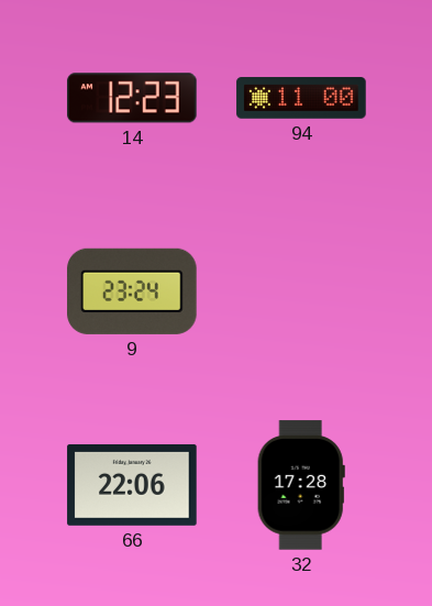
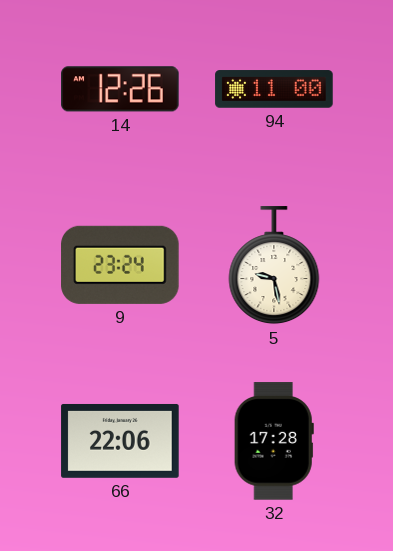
14: 12:23 -> 12:26 (120, 89)
5: none -> 9:28 (274, 266)
